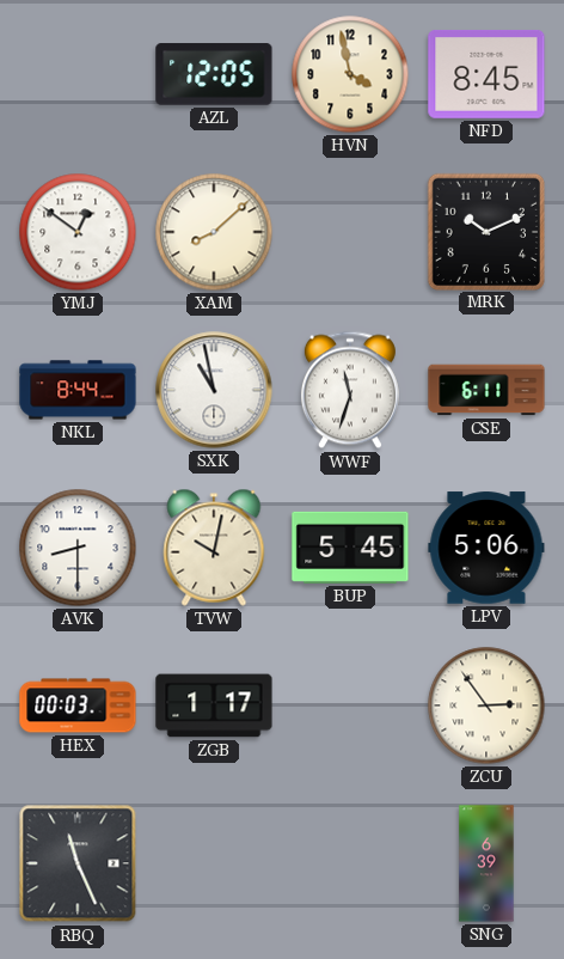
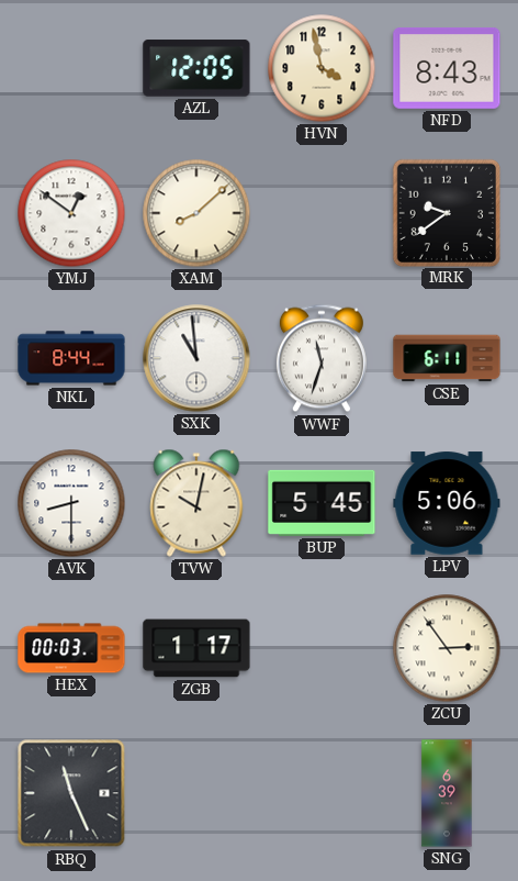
NFD: 8:45 -> 8:43 (447, 69)
MRK: 10:11 -> 9:39 (446, 212)
SXK: 10:58 -> 10:59 (196, 358)
